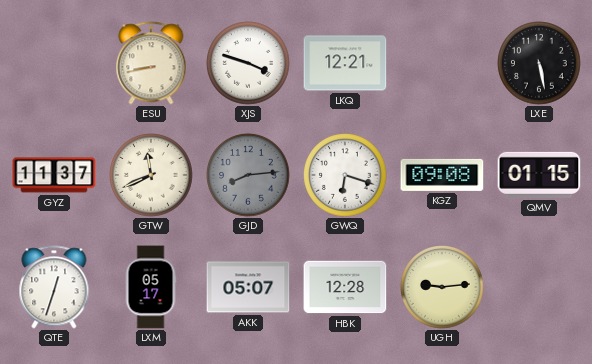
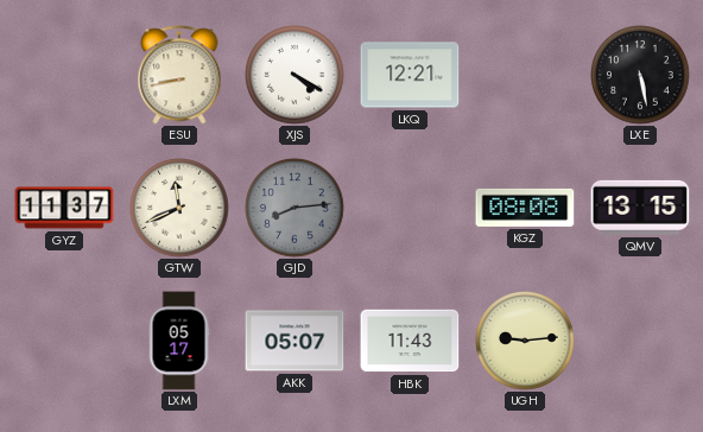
XJS: 3:48 -> 4:20 (294, 75)
GWQ: 6:18 -> none (345, 175)
KGZ: 09:08 -> 08:08 (525, 208)
QMV: 01:15 -> 13:15 (640, 208)
QTE: 12:33 -> none (54, 287)
HBK: 12:28 -> 11:43 (410, 341)
